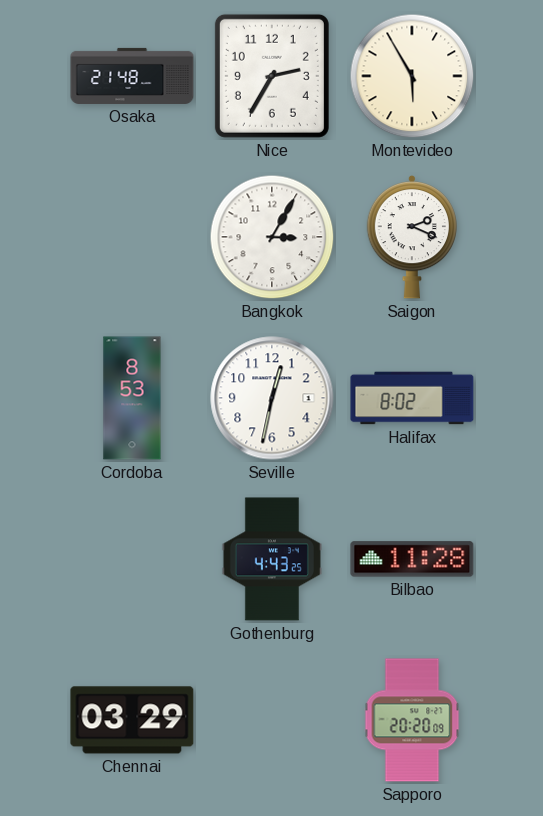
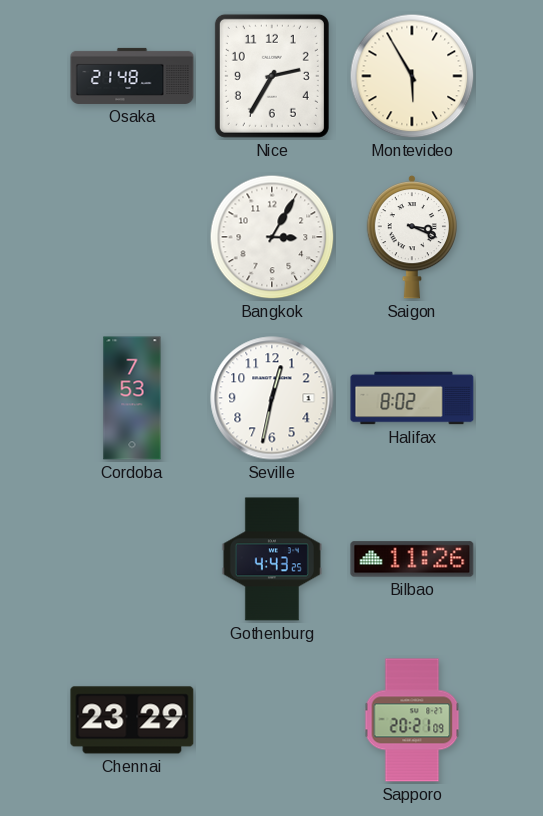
Saigon: 2:19 -> 3:19 (411, 237)
Cordoba: 8:53 -> 7:53 (132, 398)
Bilbao: 11:28 -> 11:26 (412, 559)
Chennai: 03:29 -> 23:29 (132, 720)
Sapporo: 20:20 -> 20:21 (412, 720)
